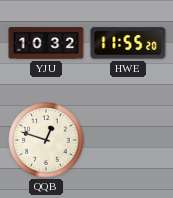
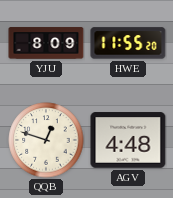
YJU: 10:32 -> 8:09 (46, 43)
AGV: none -> 4:48 (128, 140)
